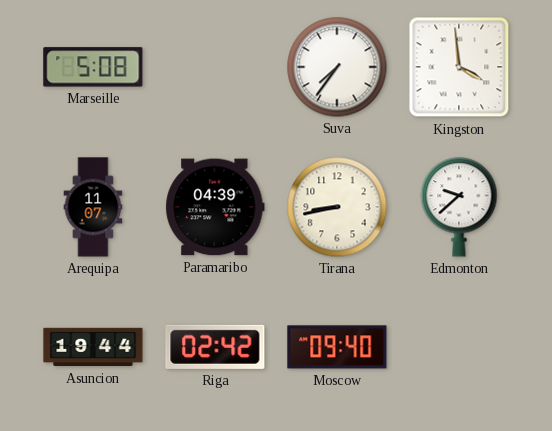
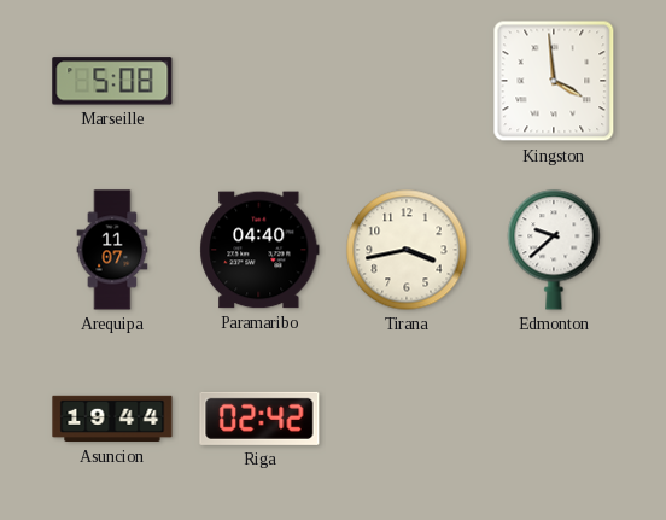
Suva: 7:36 -> none (337, 67)
Paramaribo: 04:39 -> 04:40 (259, 250)
Tirana: 8:43 -> 3:43 (407, 250)
Moscow: 09:40 -> none (337, 347)
